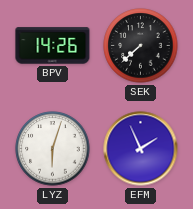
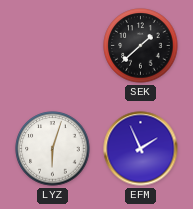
BPV: 14:26 -> none (53, 46)
SEK: 7:38 -> 1:38 (141, 46)
